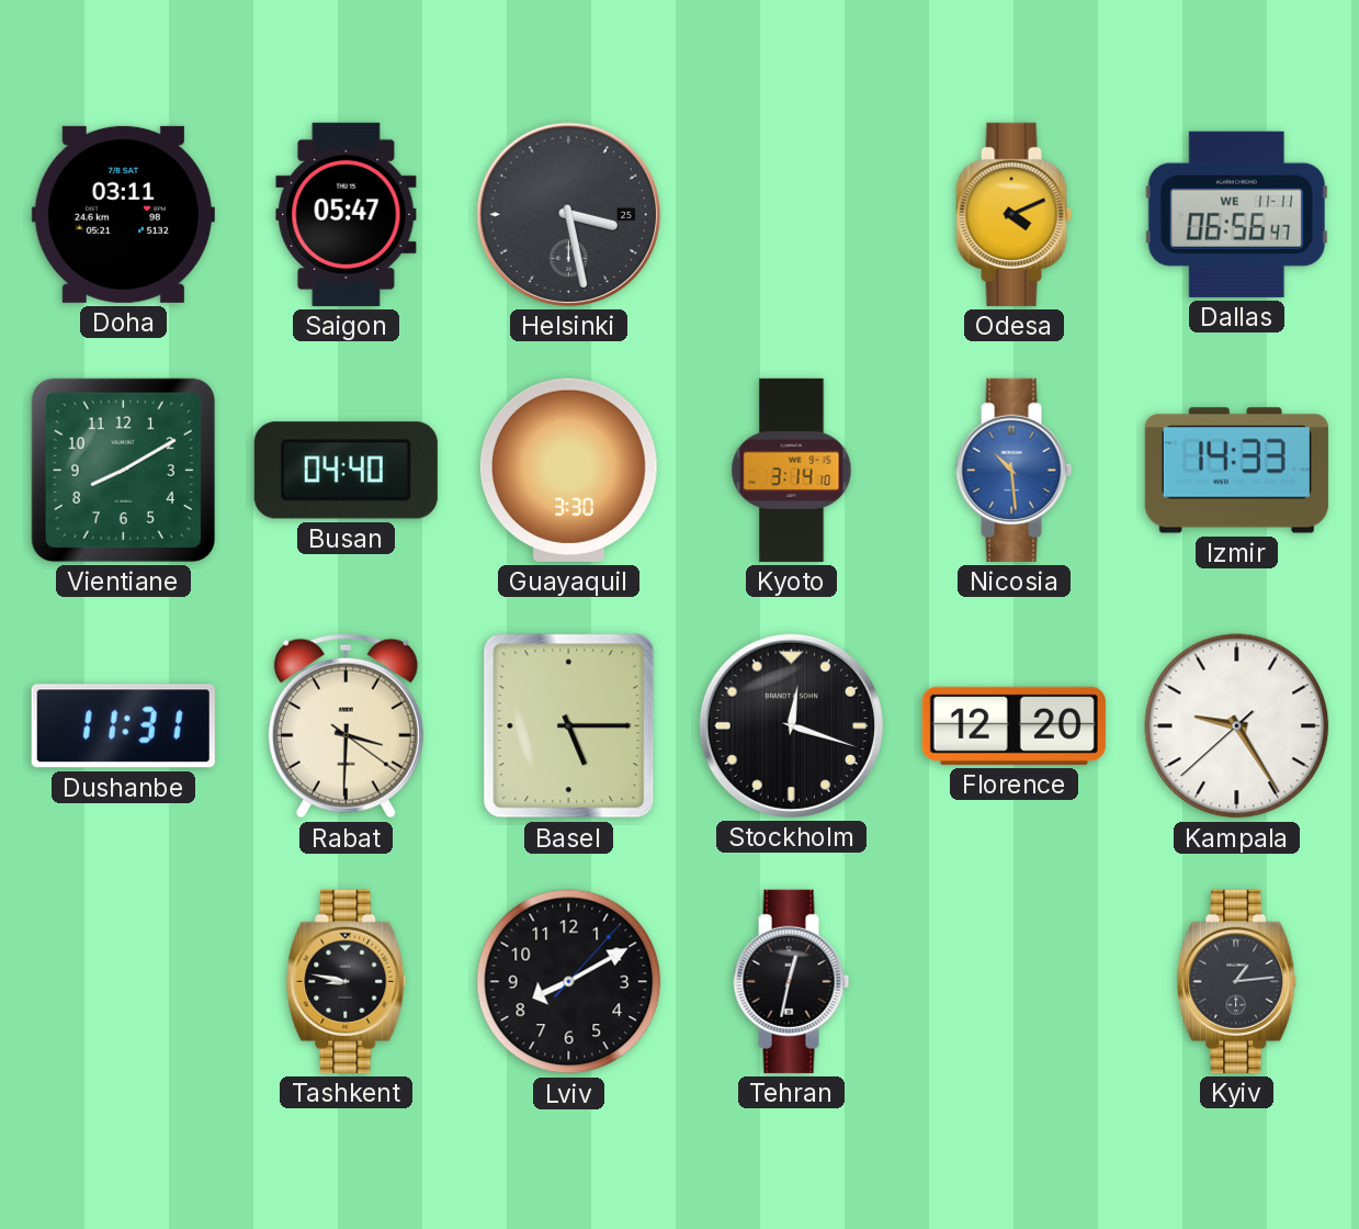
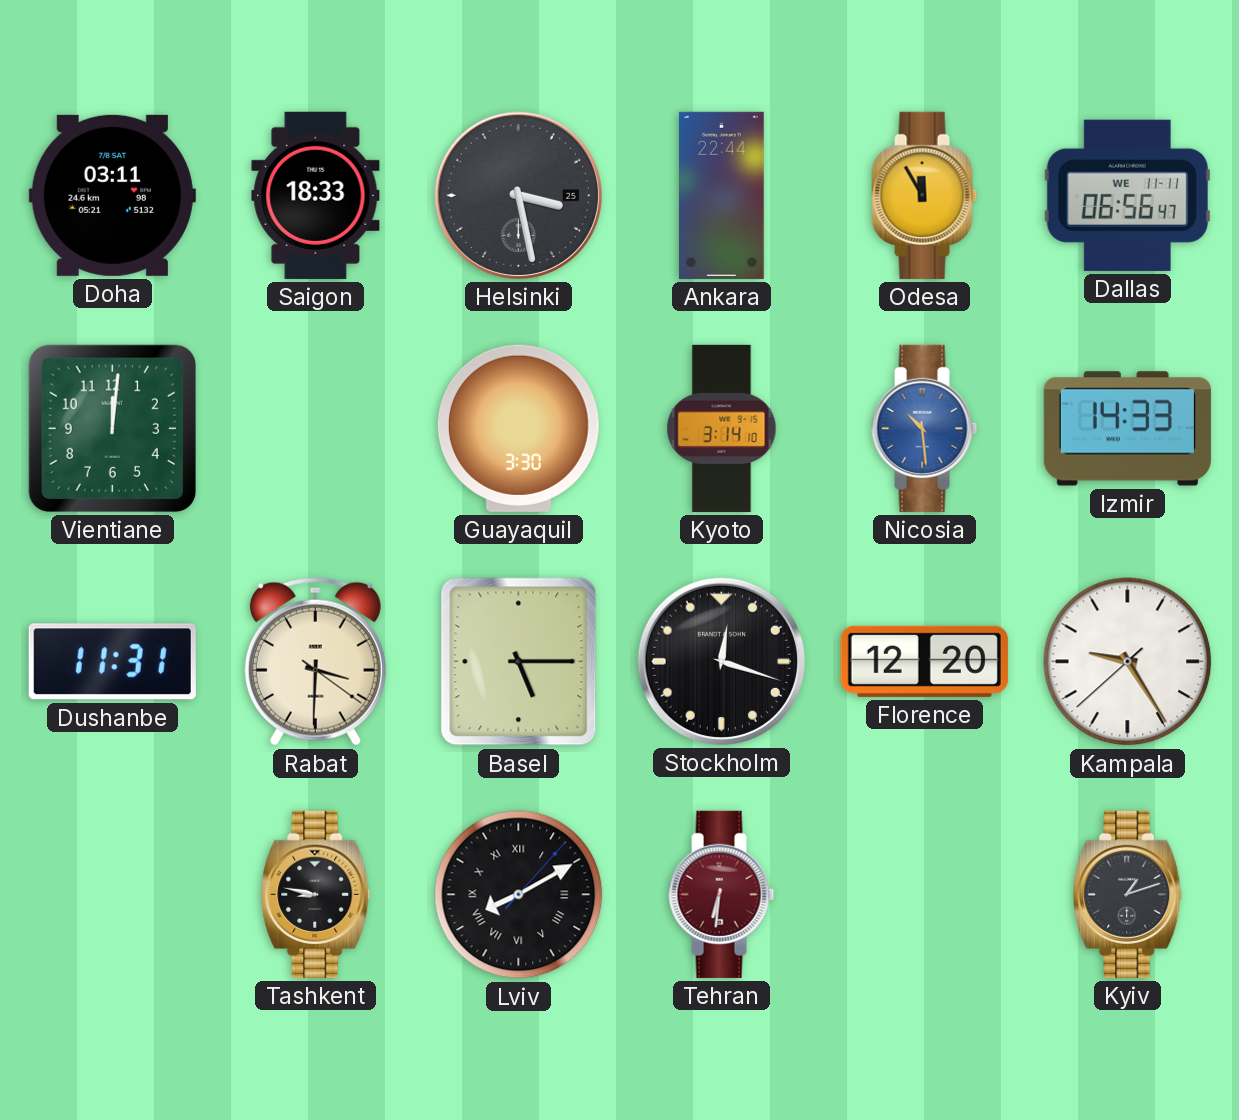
Saigon: 05:47 -> 18:33 (316, 195)
Ankara: none -> 22:44 (722, 195)
Odesa: 4:11 -> 11:55 (925, 195)
Vientiane: 8:10 -> 12:01 (112, 428)
Busan: 04:40 -> none (346, 471)
Lviv numerals: Arabic -> Roman (519, 895)
Tehran: 12:32 -> 6:31 (722, 894)
Tehran dial: black -> burgundy (722, 894)
Kyiv: 1:14 -> 1:12 (1128, 894)
